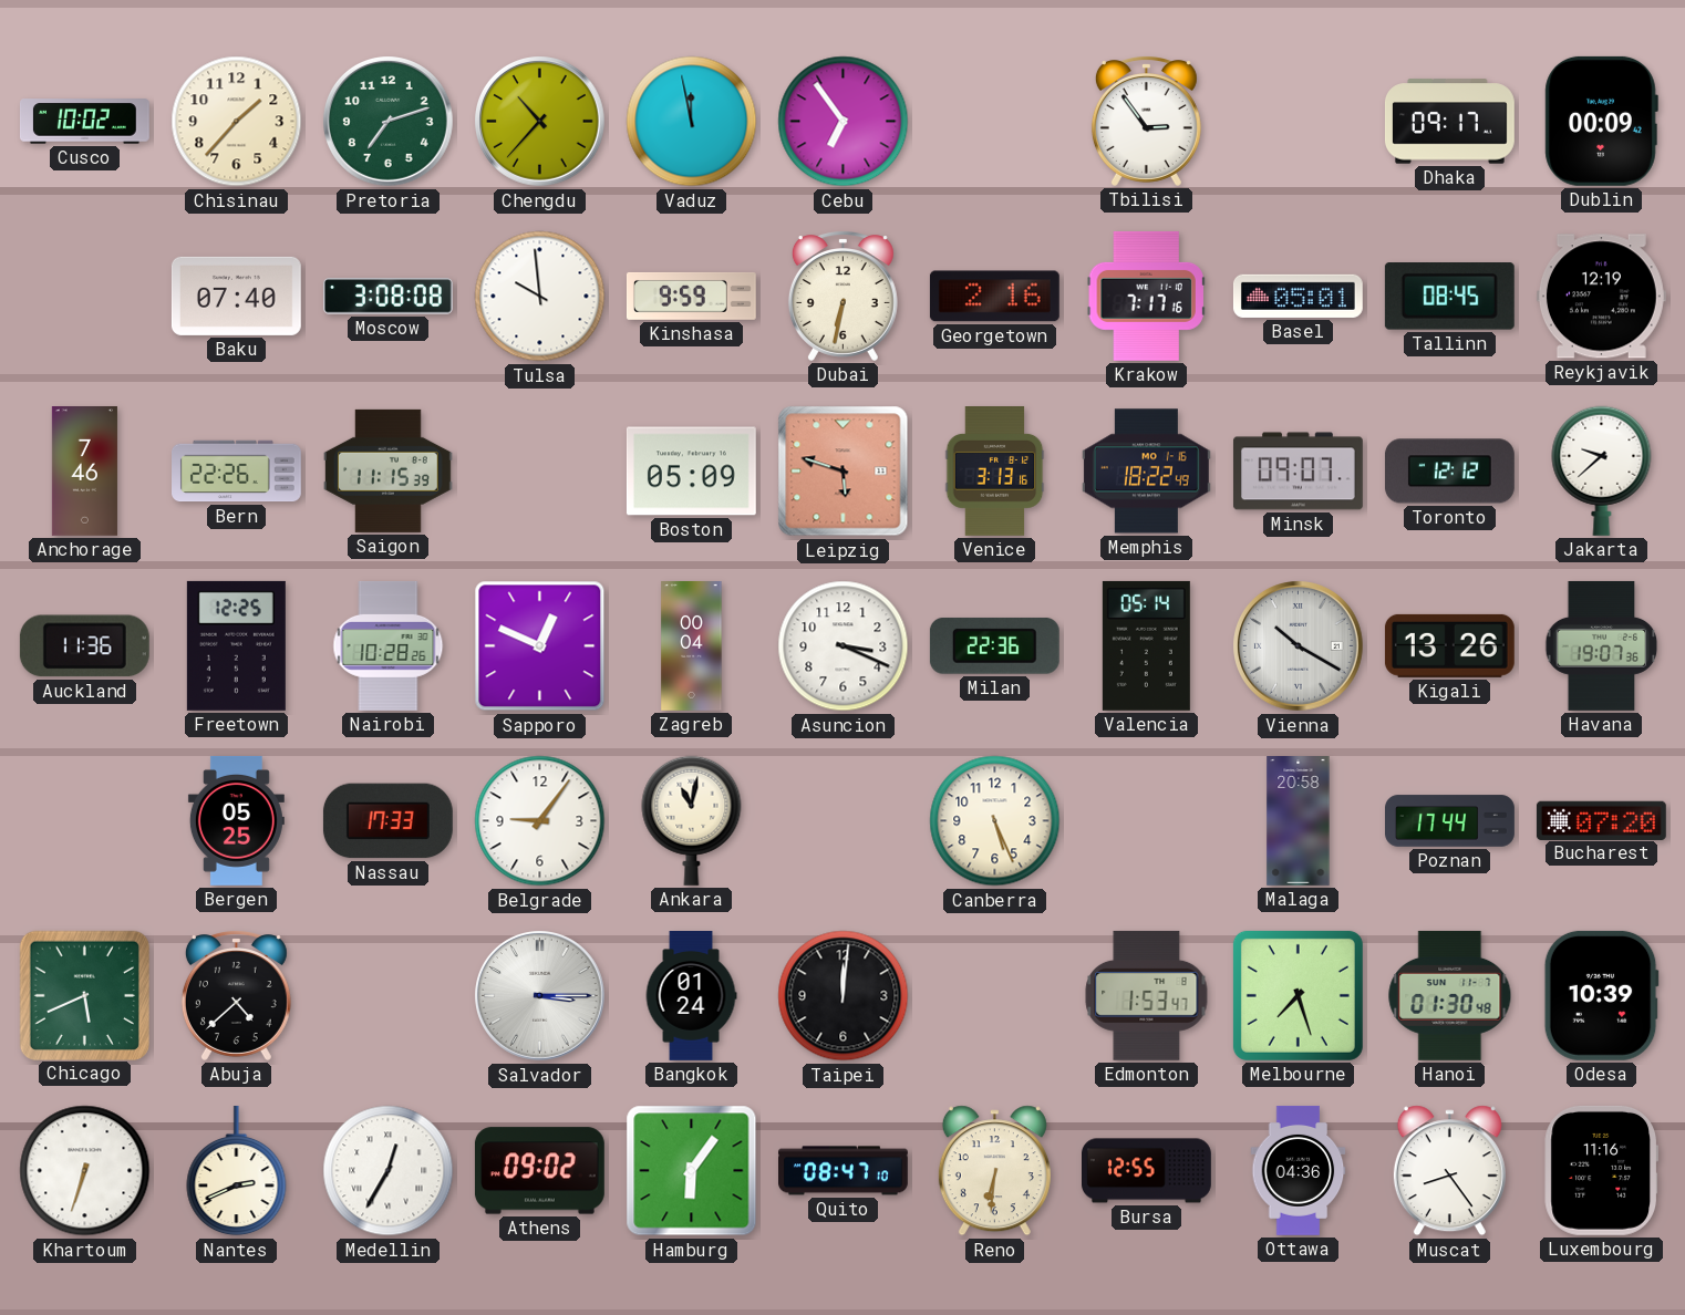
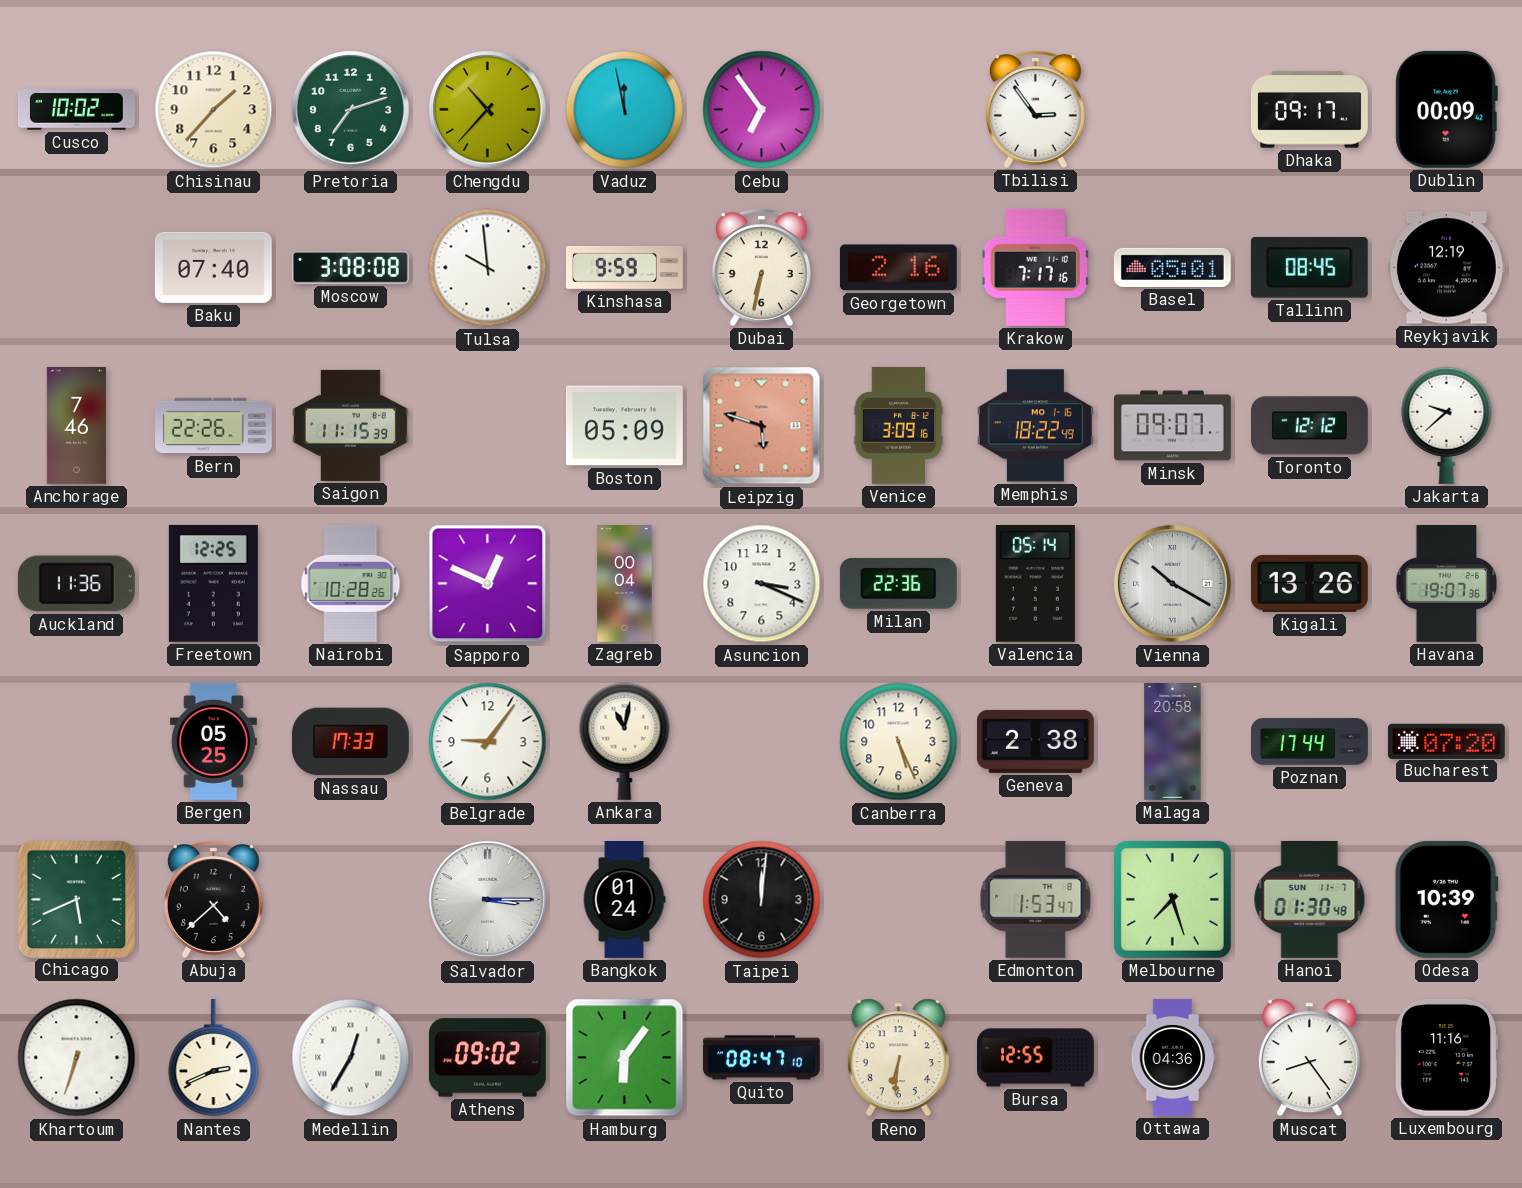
Venice: 3:13 -> 3:09 (899, 426)
Geneva: none -> 2:38 (1035, 741)
